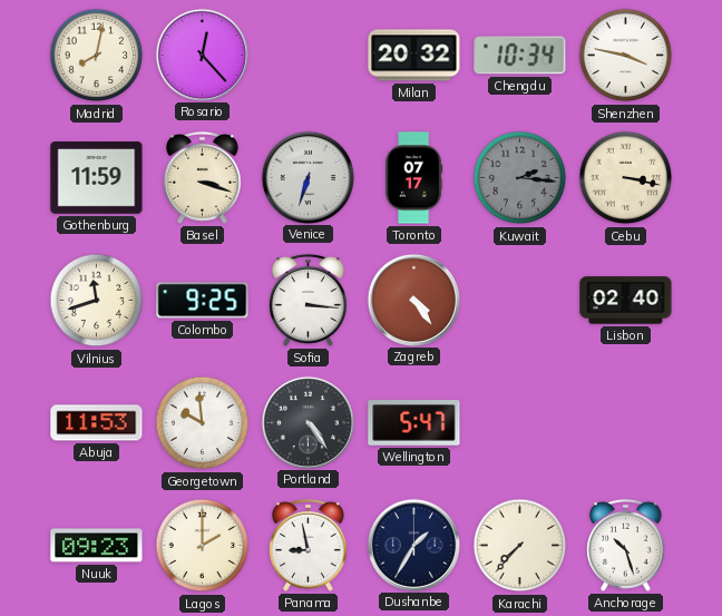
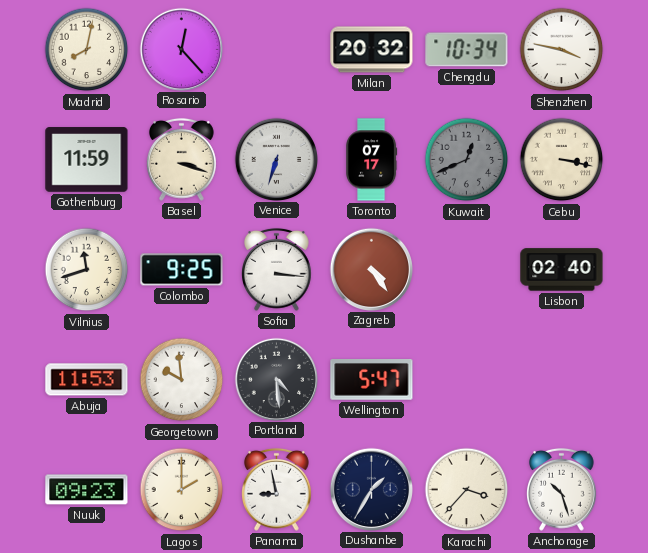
Kuwait: 2:16 -> 12:41 (467, 160)
Portland: 4:24 -> 4:29 (276, 379)
Karachi: 7:37 -> 3:37 (467, 490)
